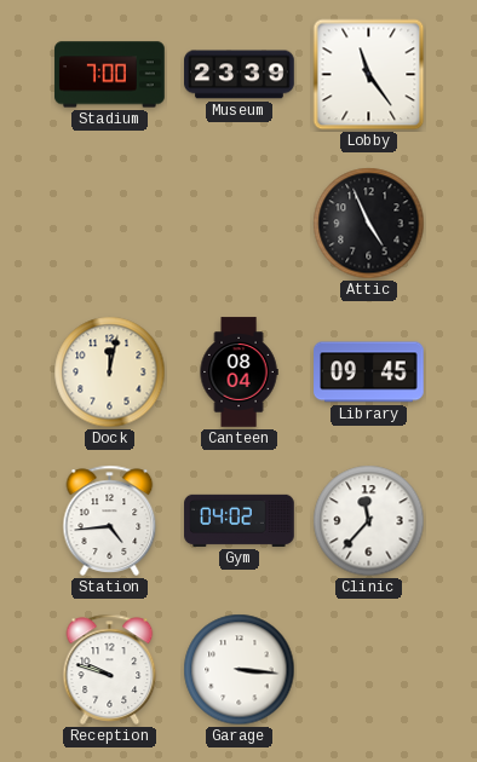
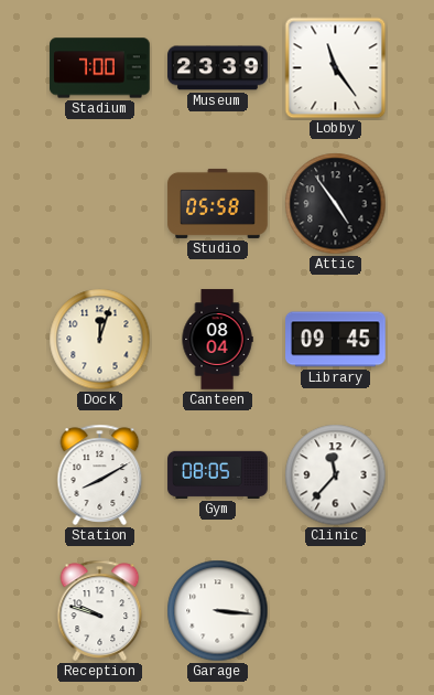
Studio: none -> 05:58 (218, 203)
Attic: 4:56 -> 4:54 (336, 204)
Dock: 12:02 -> 12:03 (100, 340)
Station: 4:44 -> 8:10 (100, 474)
Gym: 04:02 -> 08:05 (218, 474)
